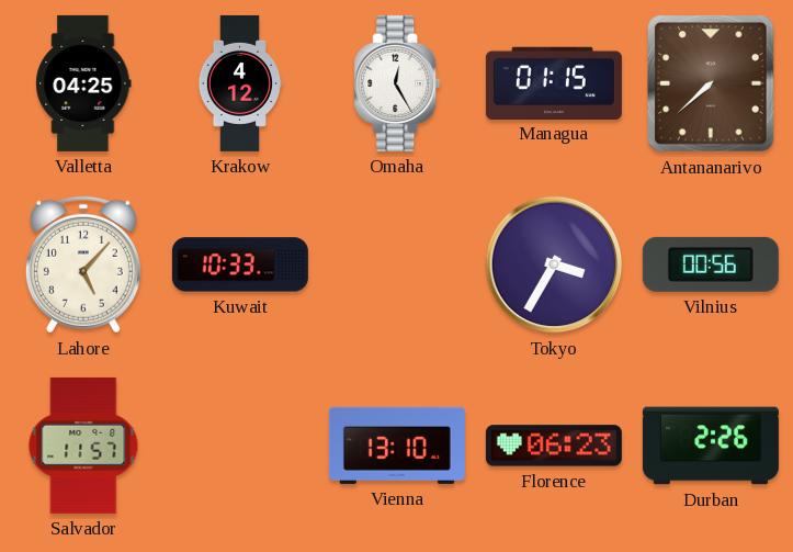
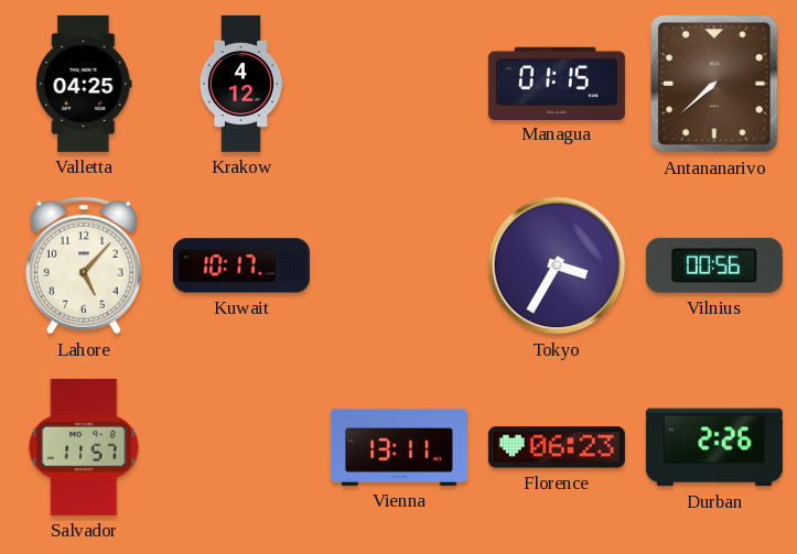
Omaha: 12:25 -> none (397, 83)
Kuwait: 10:33 -> 10:17 (241, 265)
Vienna: 13:10 -> 13:11 (399, 447)
